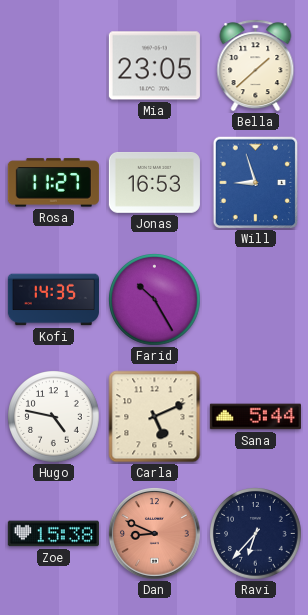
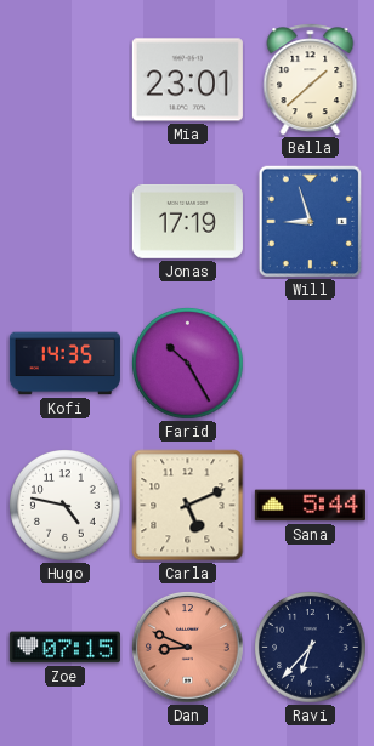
Mia: 23:05 -> 23:01 (187, 80)
Rosa: 11:27 -> none (53, 183)
Jonas: 16:53 -> 17:19 (187, 221)
Zoe: 15:38 -> 07:15 (64, 648)
